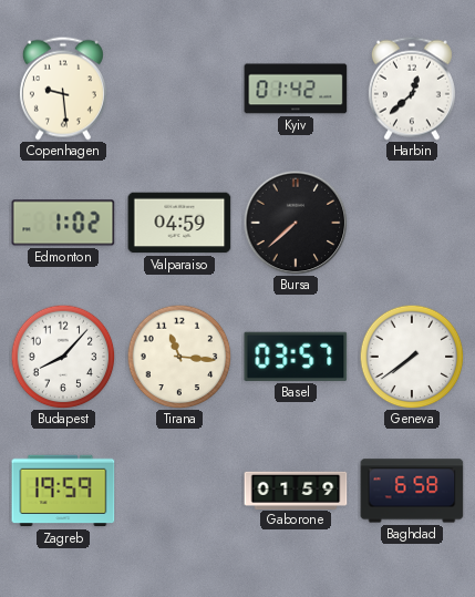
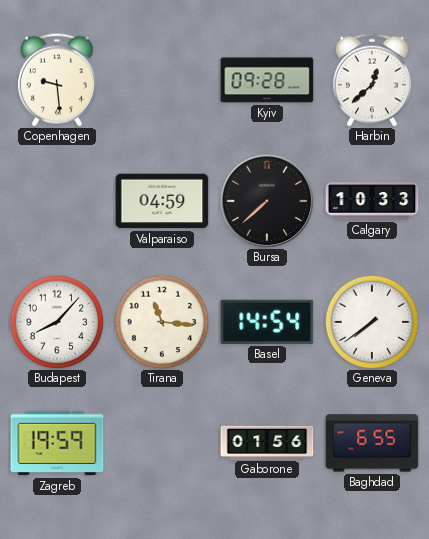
Kyiv: 01:42 -> 09:28 (267, 80)
Edmonton: 1:02 -> none (63, 223)
Calgary: none -> 10:33 (372, 201)
Basel: 03:57 -> 14:54 (267, 322)
Gaborone: 01:59 -> 01:56 (267, 442)
Baghdad: 6:58 -> 6:55 (372, 443)
